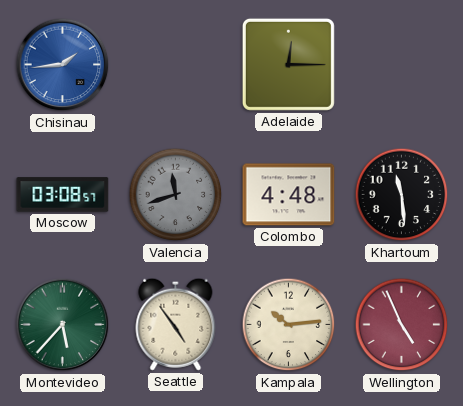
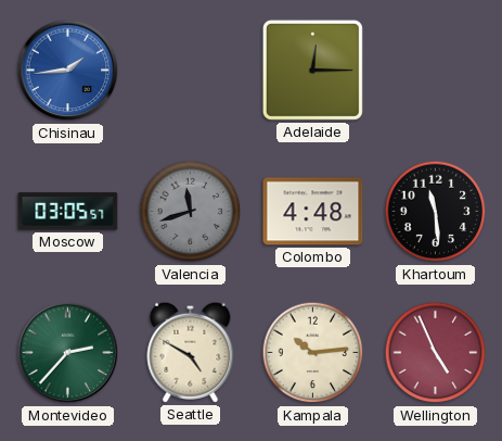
Moscow: 03:08 -> 03:05 (68, 212)
Montevideo: 5:37 -> 2:37 (68, 353)
Seattle: 4:54 -> 4:50 (191, 352)
